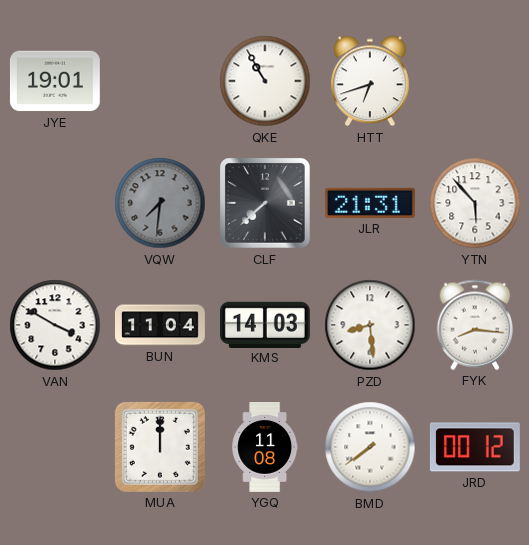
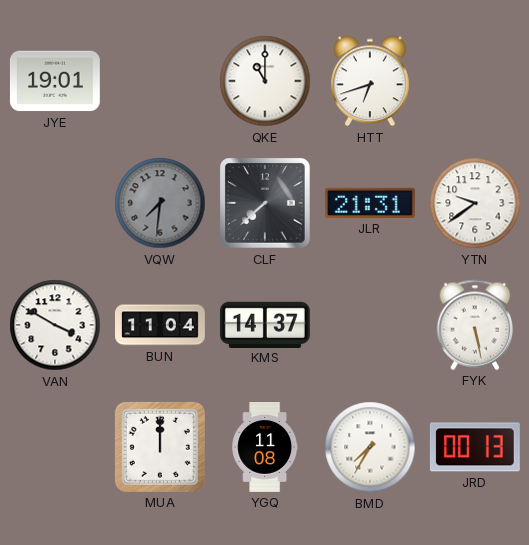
QKE: 10:55 -> 11:00 (265, 81)
YTN: 5:53 -> 9:39 (475, 203)
KMS: 14:03 -> 14:37 (265, 324)
PZD: 8:29 -> none (370, 325)
FYK: 8:16 -> 5:28 (475, 325)
BMD: 7:39 -> 7:35 (370, 447)
JRD: 00:12 -> 00:13 (475, 447)
